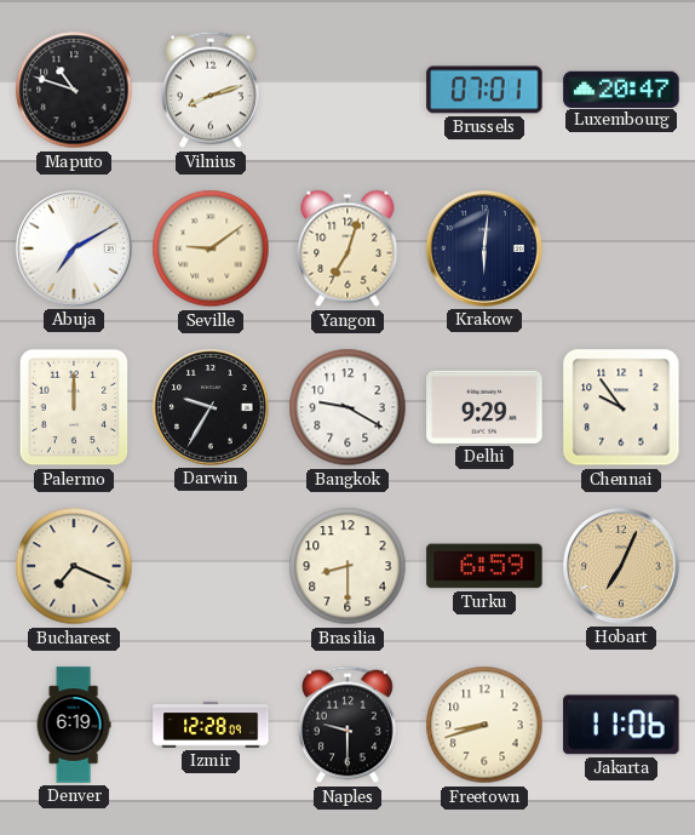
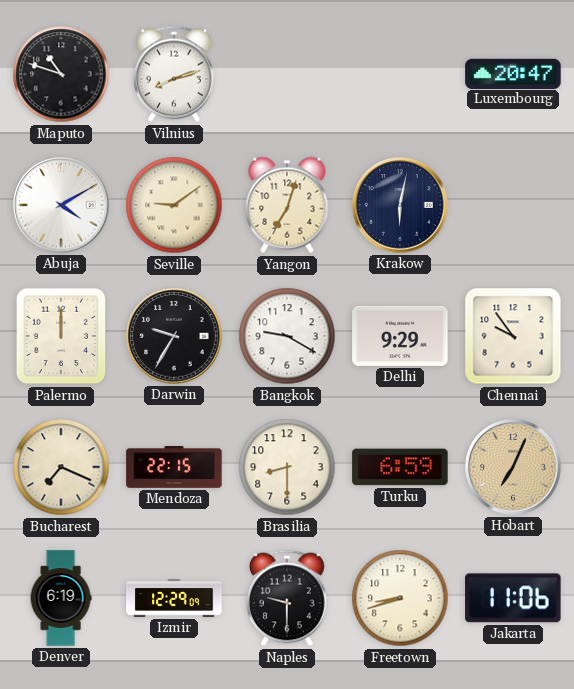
Brussels: 07:01 -> none (484, 90)
Abuja: 7:10 -> 4:10 (61, 205)
Krakow: 6:01 -> 6:02 (400, 205)
Mendoza: none -> 22:15 (174, 468)
Izmir: 12:28 -> 12:29 (174, 598)
